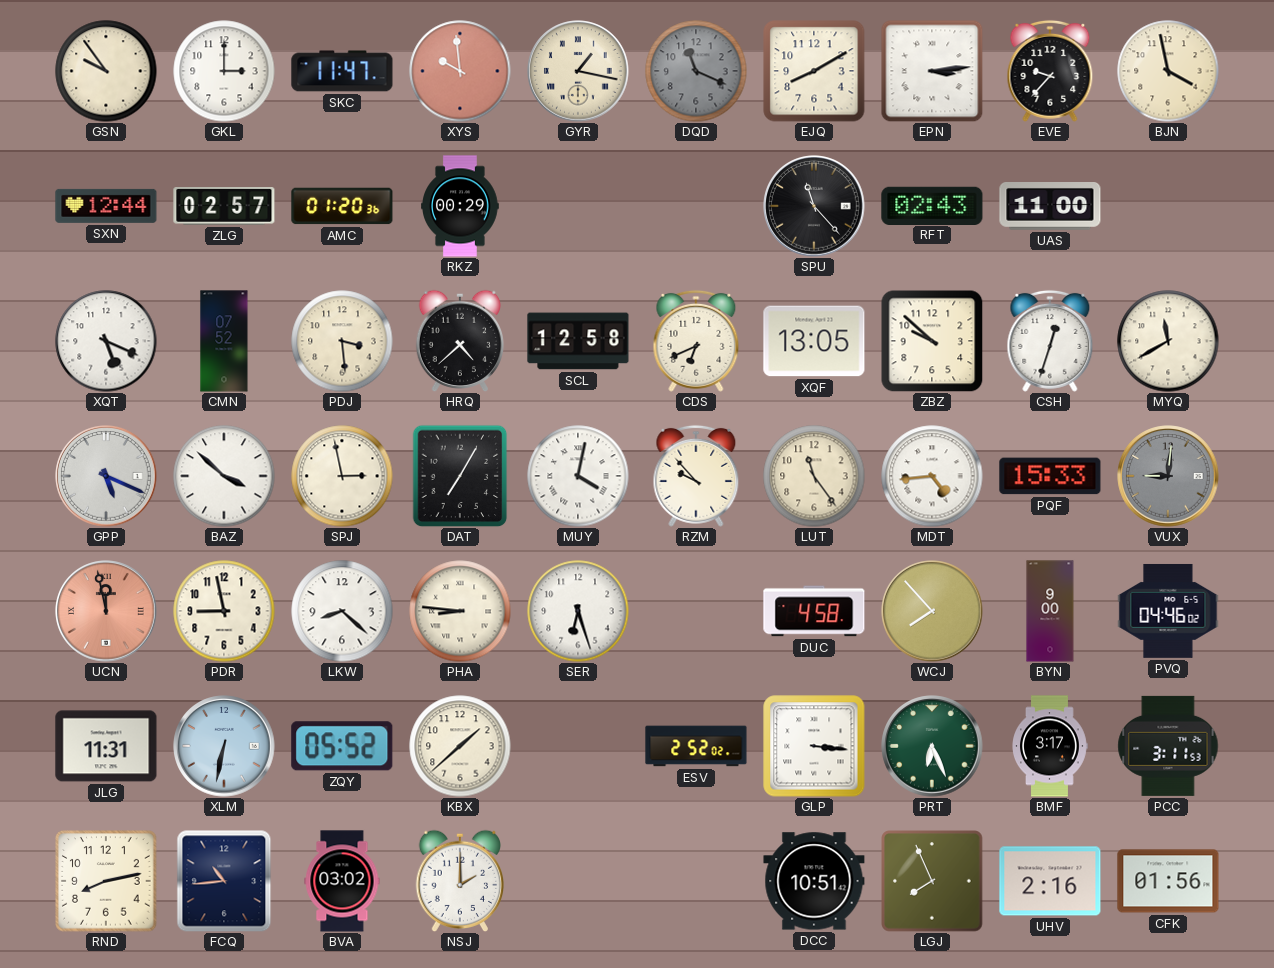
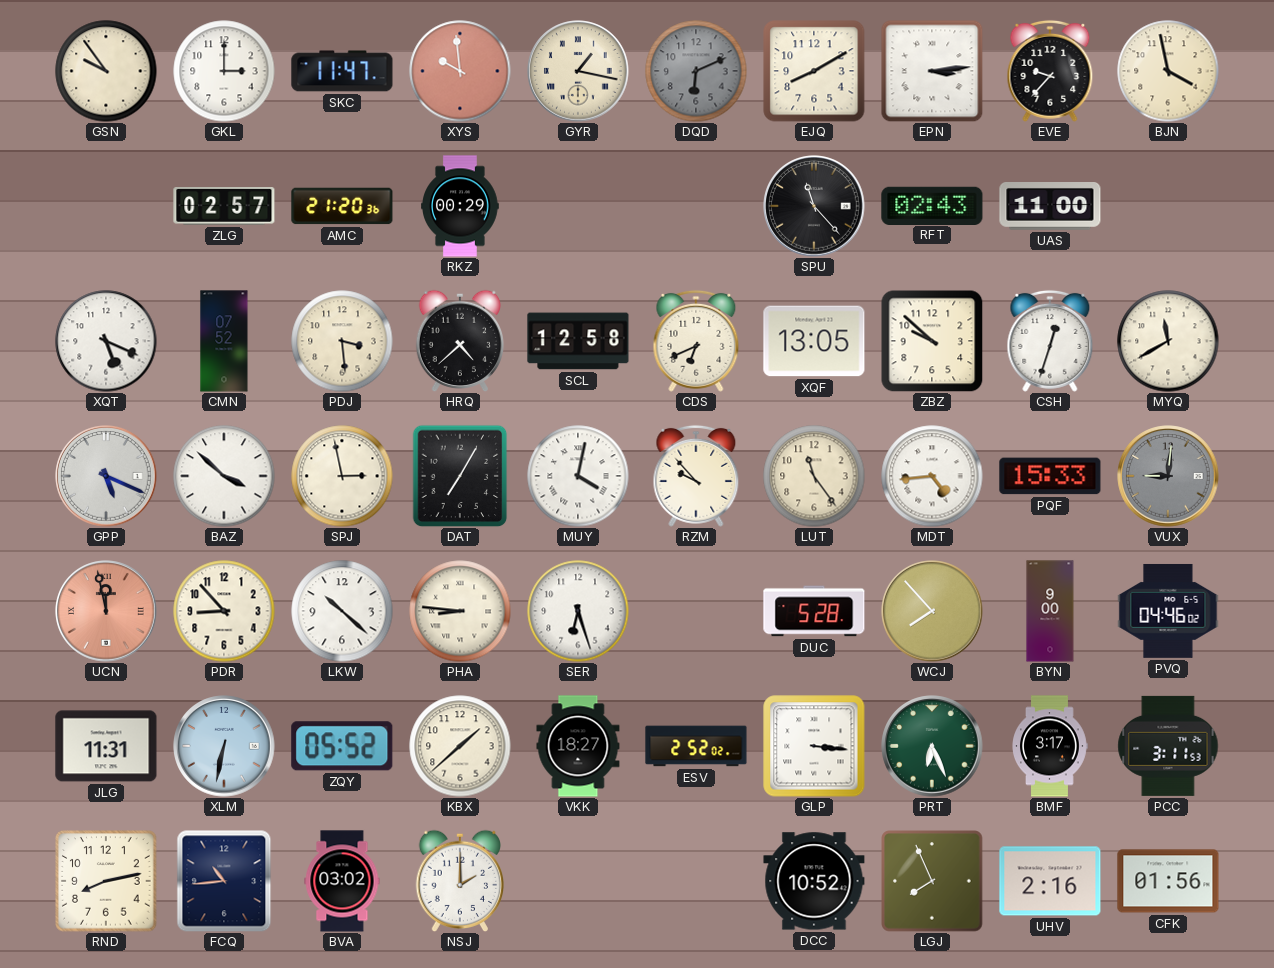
DQD: 11:19 -> 6:11 (696, 71)
SXN: 12:44 -> none (106, 206)
AMC: 01:20 -> 21:20 (342, 206)
PDR: 8:58 -> 8:53 (224, 611)
LKW: 8:22 -> 10:22 (342, 611)
DUC: 4:58 -> 5:28 (814, 611)
VKK: none -> 18:27 (578, 746)
DCC: 10:51 -> 10:52 (814, 881)
